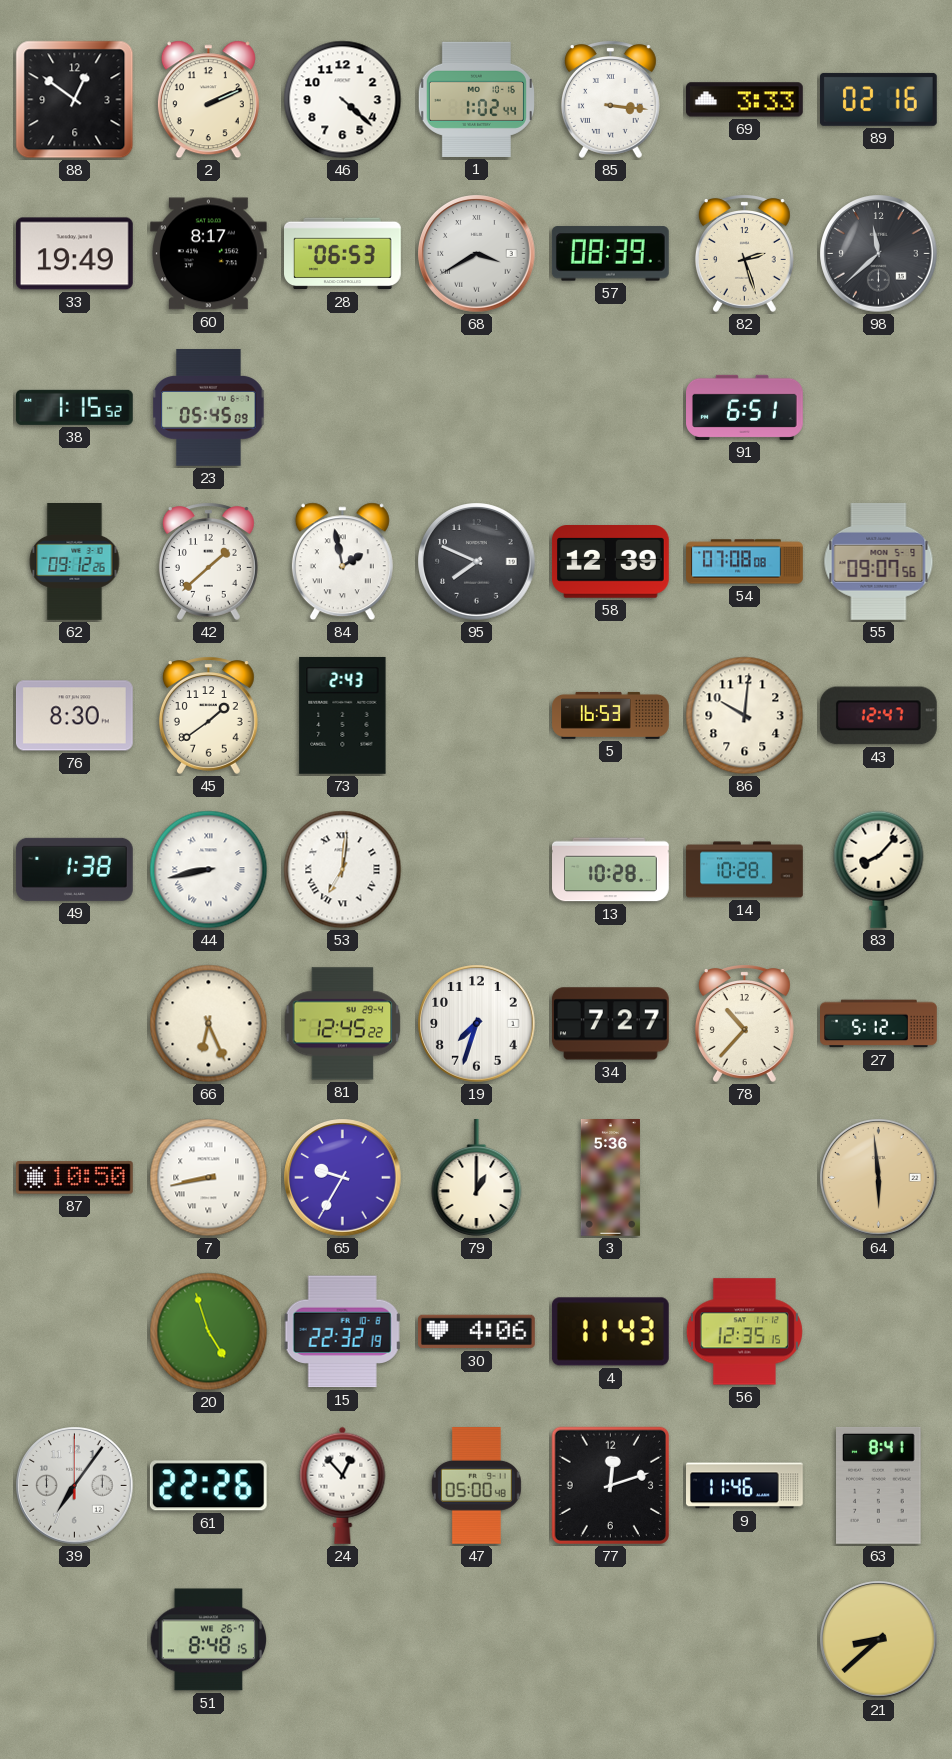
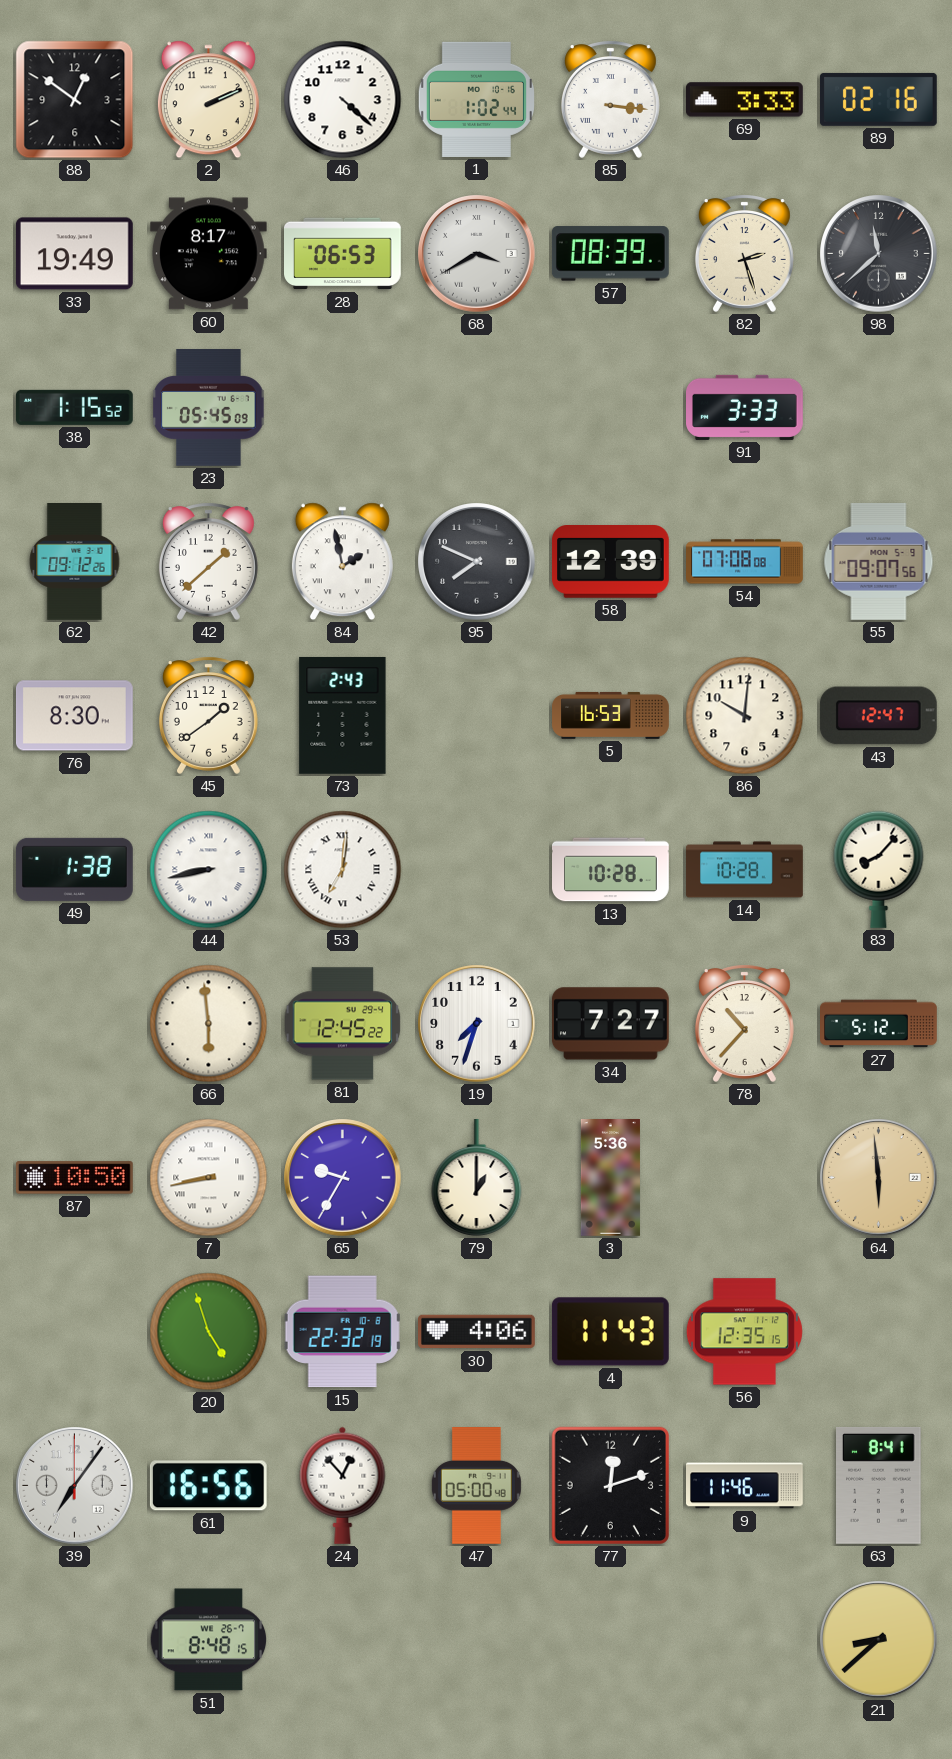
91: 6:51 -> 3:33 (745, 407)
66: 6:26 -> 5:59 (209, 1024)
61: 22:26 -> 16:56 (208, 1486)
